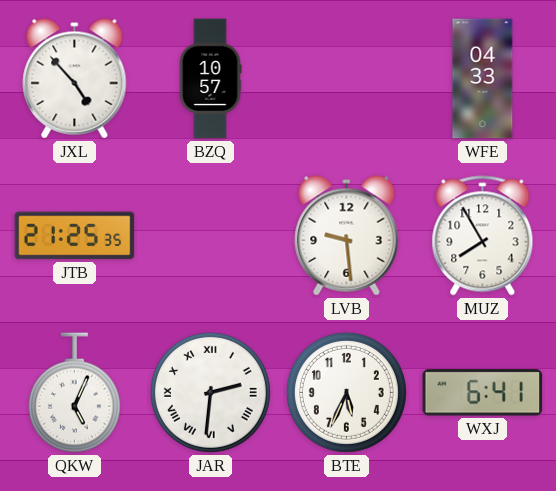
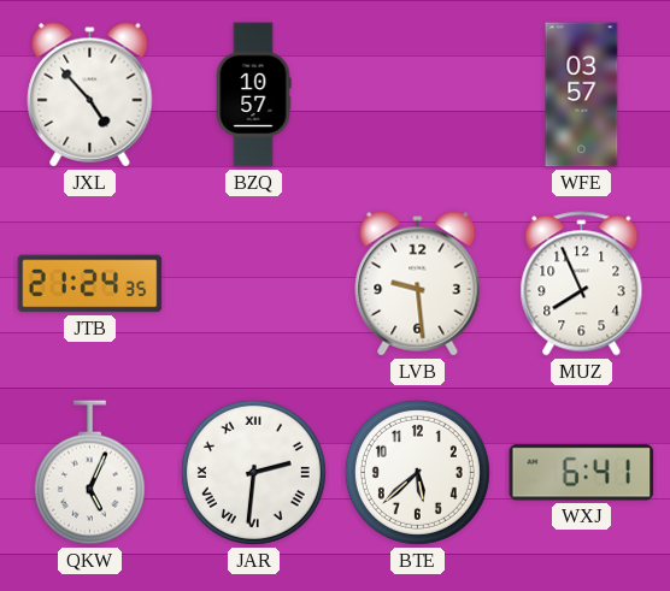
WFE: 04:33 -> 03:57 (582, 95)
JTB: 21:25 -> 21:24 (90, 284)
MUZ: 7:55 -> 7:56 (582, 284)
BTE: 5:34 -> 5:38 (417, 472)
